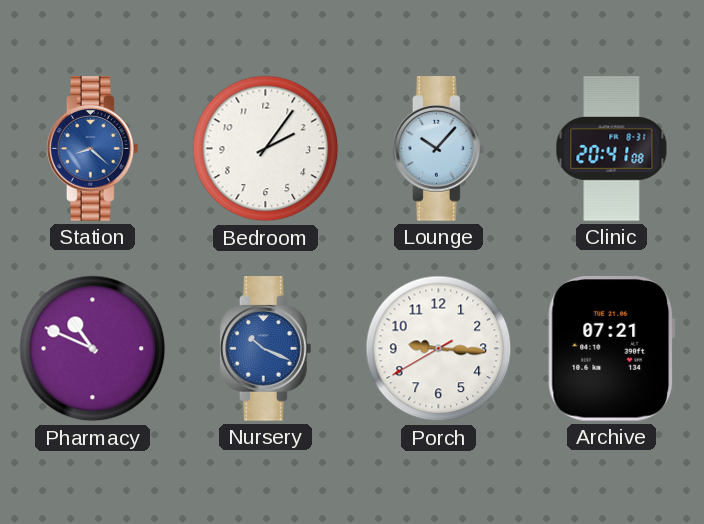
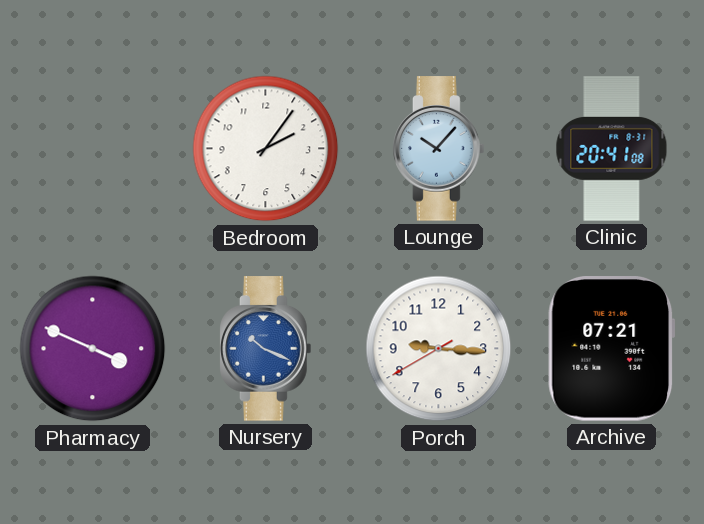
Station: 8:22 -> none (93, 149)
Pharmacy: 10:49 -> 3:49 (93, 349)
